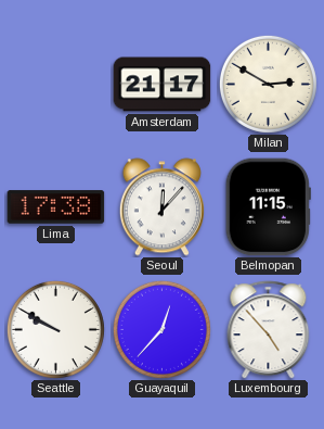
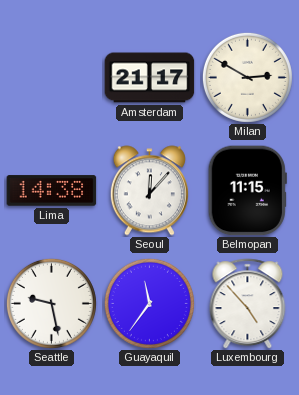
Lima: 17:38 -> 14:38 (52, 191)
Seattle: 9:50 -> 9:28 (51, 303)
Guayaquil: 12:37 -> 11:36 (149, 303)
